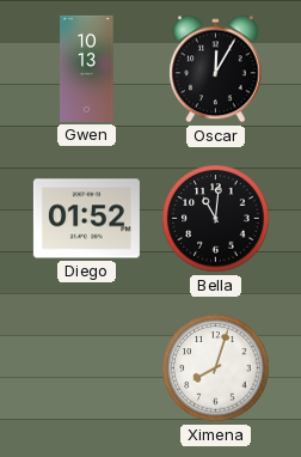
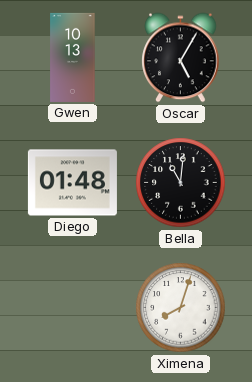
Oscar: 12:05 -> 5:05 (181, 58)
Diego: 01:52 -> 01:48 (72, 183)
